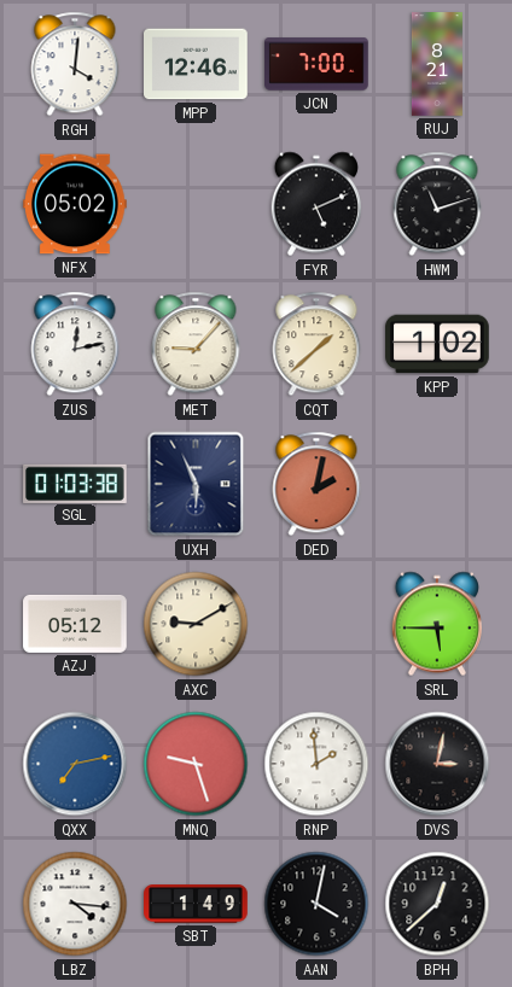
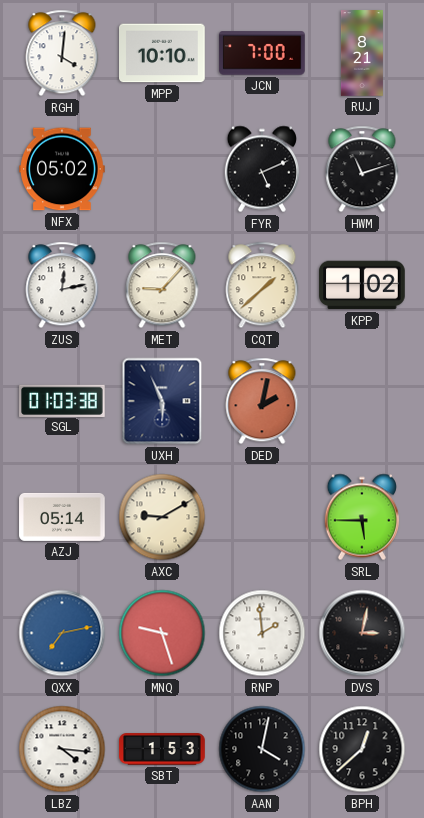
MPP: 12:46 -> 10:10 (162, 53)
AZJ: 05:12 -> 05:14 (62, 517)
SBT: 1:49 -> 1:53 (162, 749)
